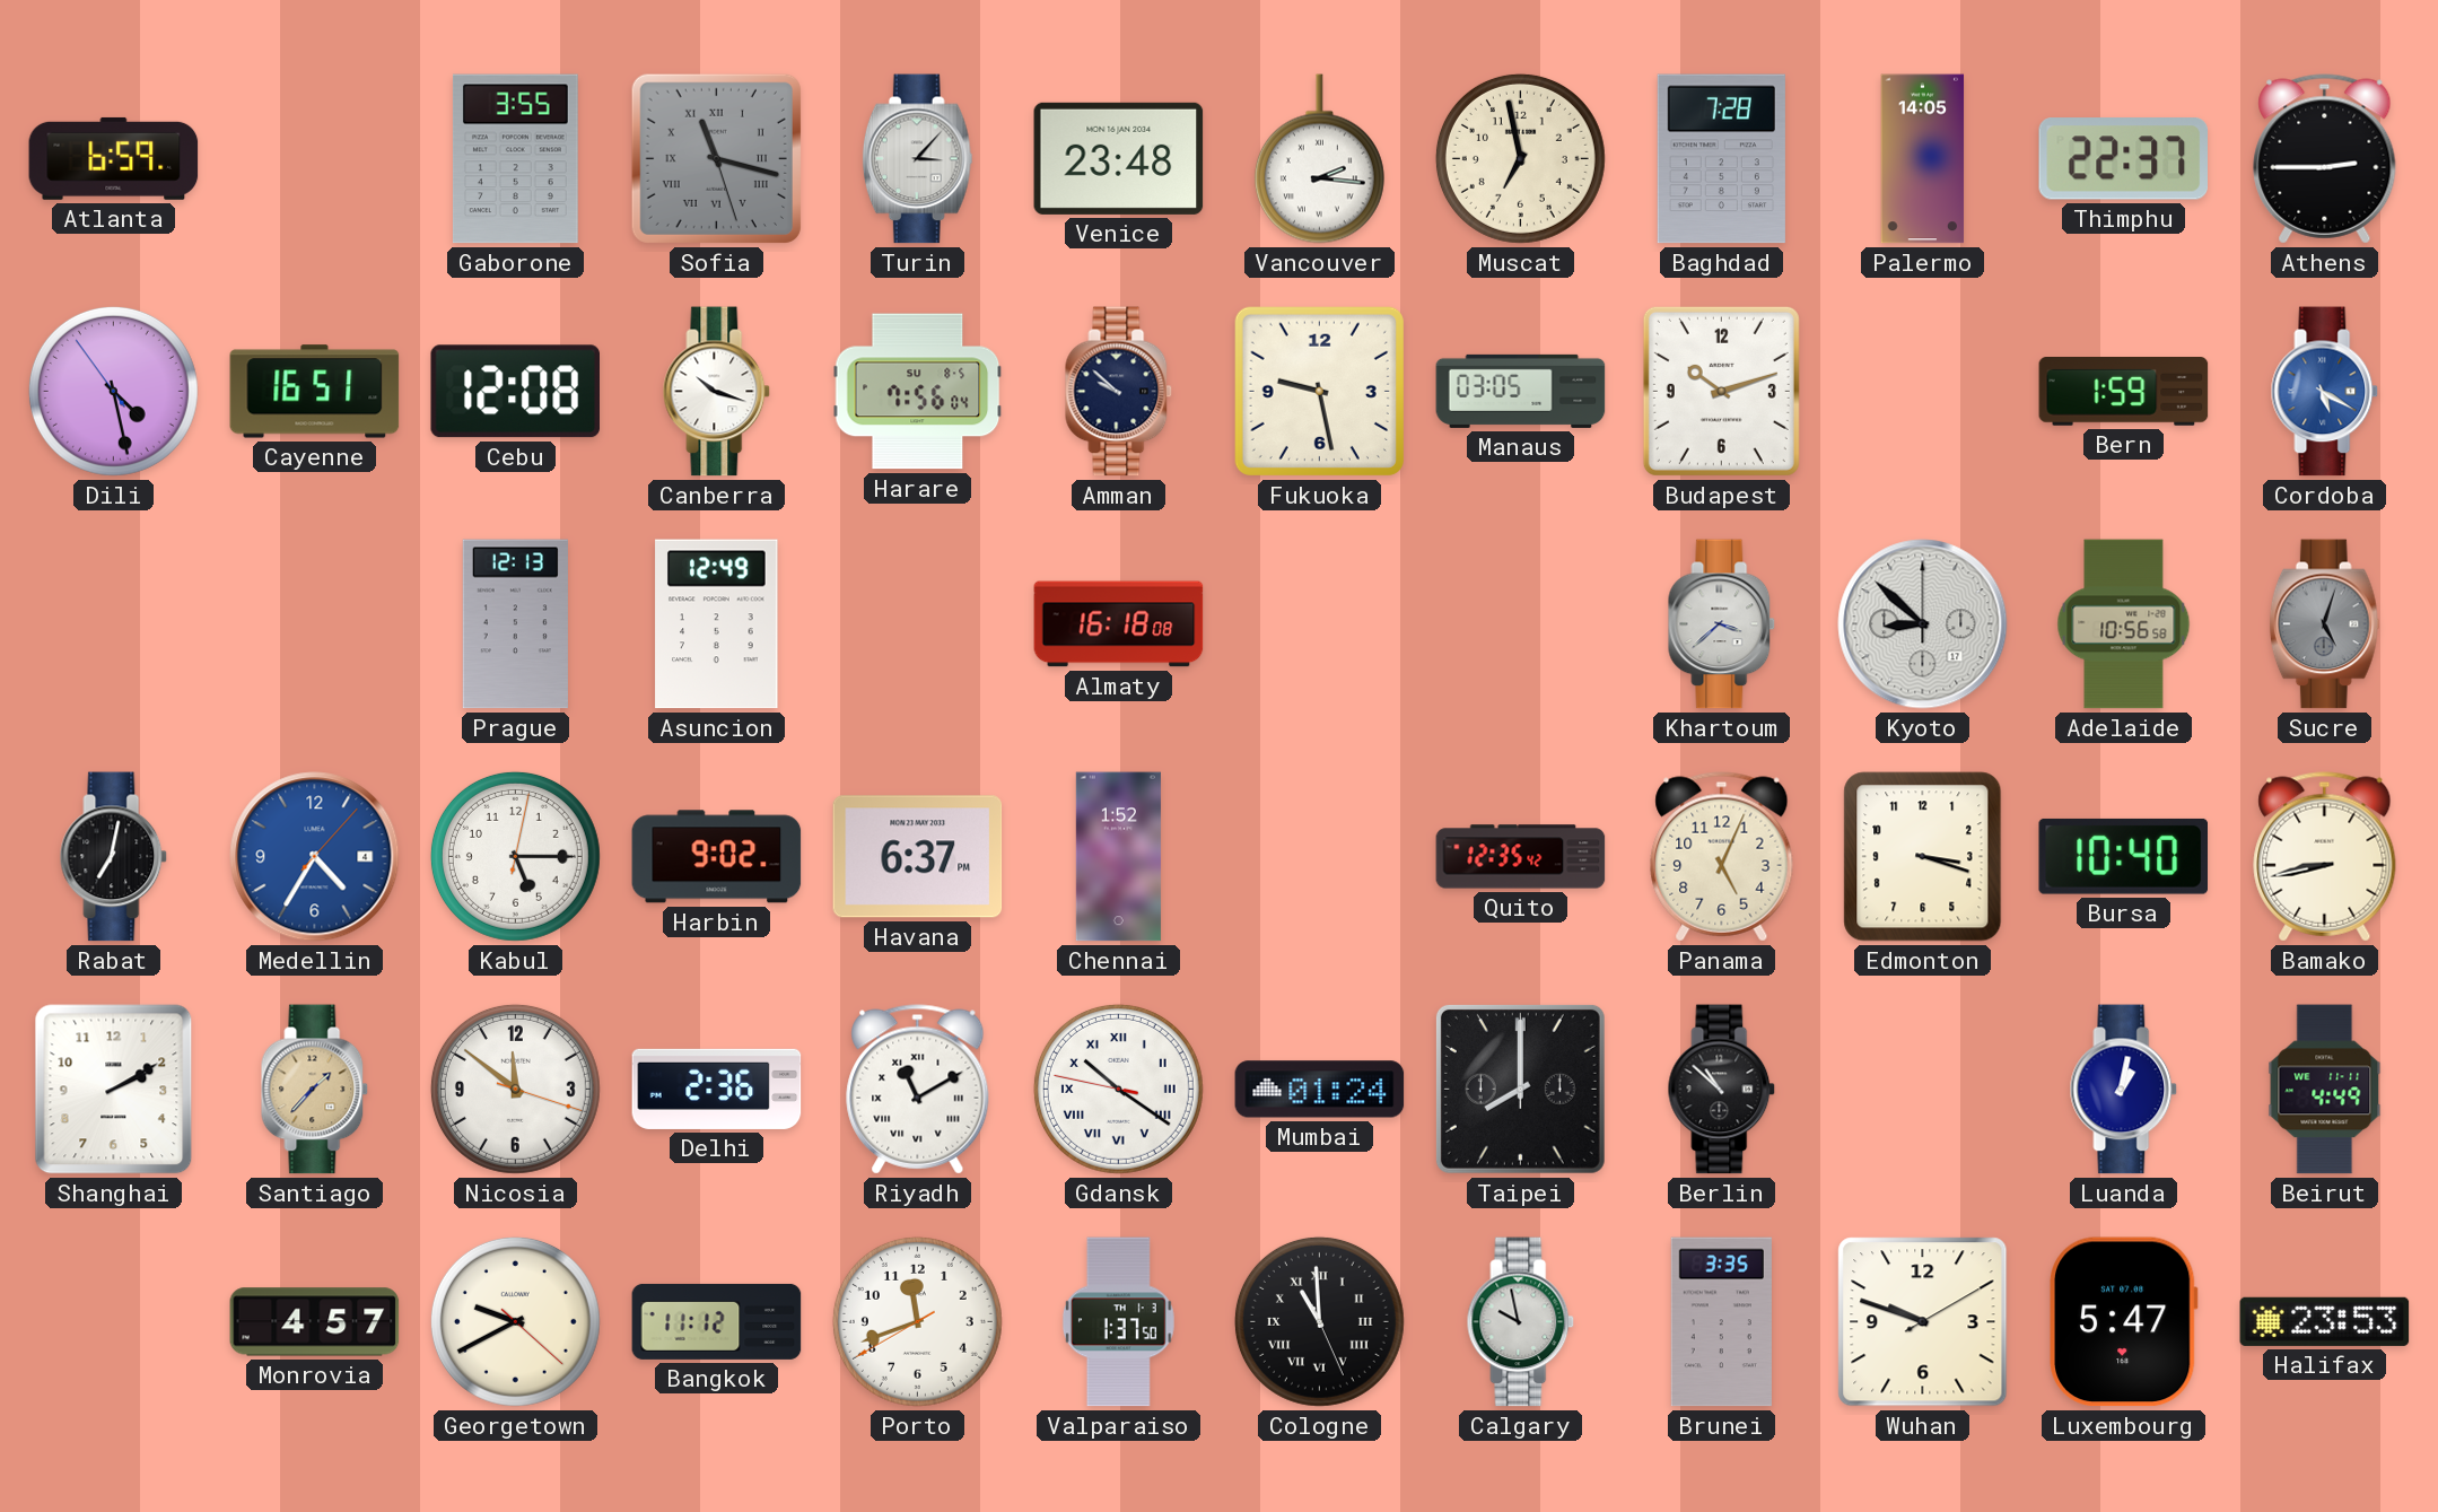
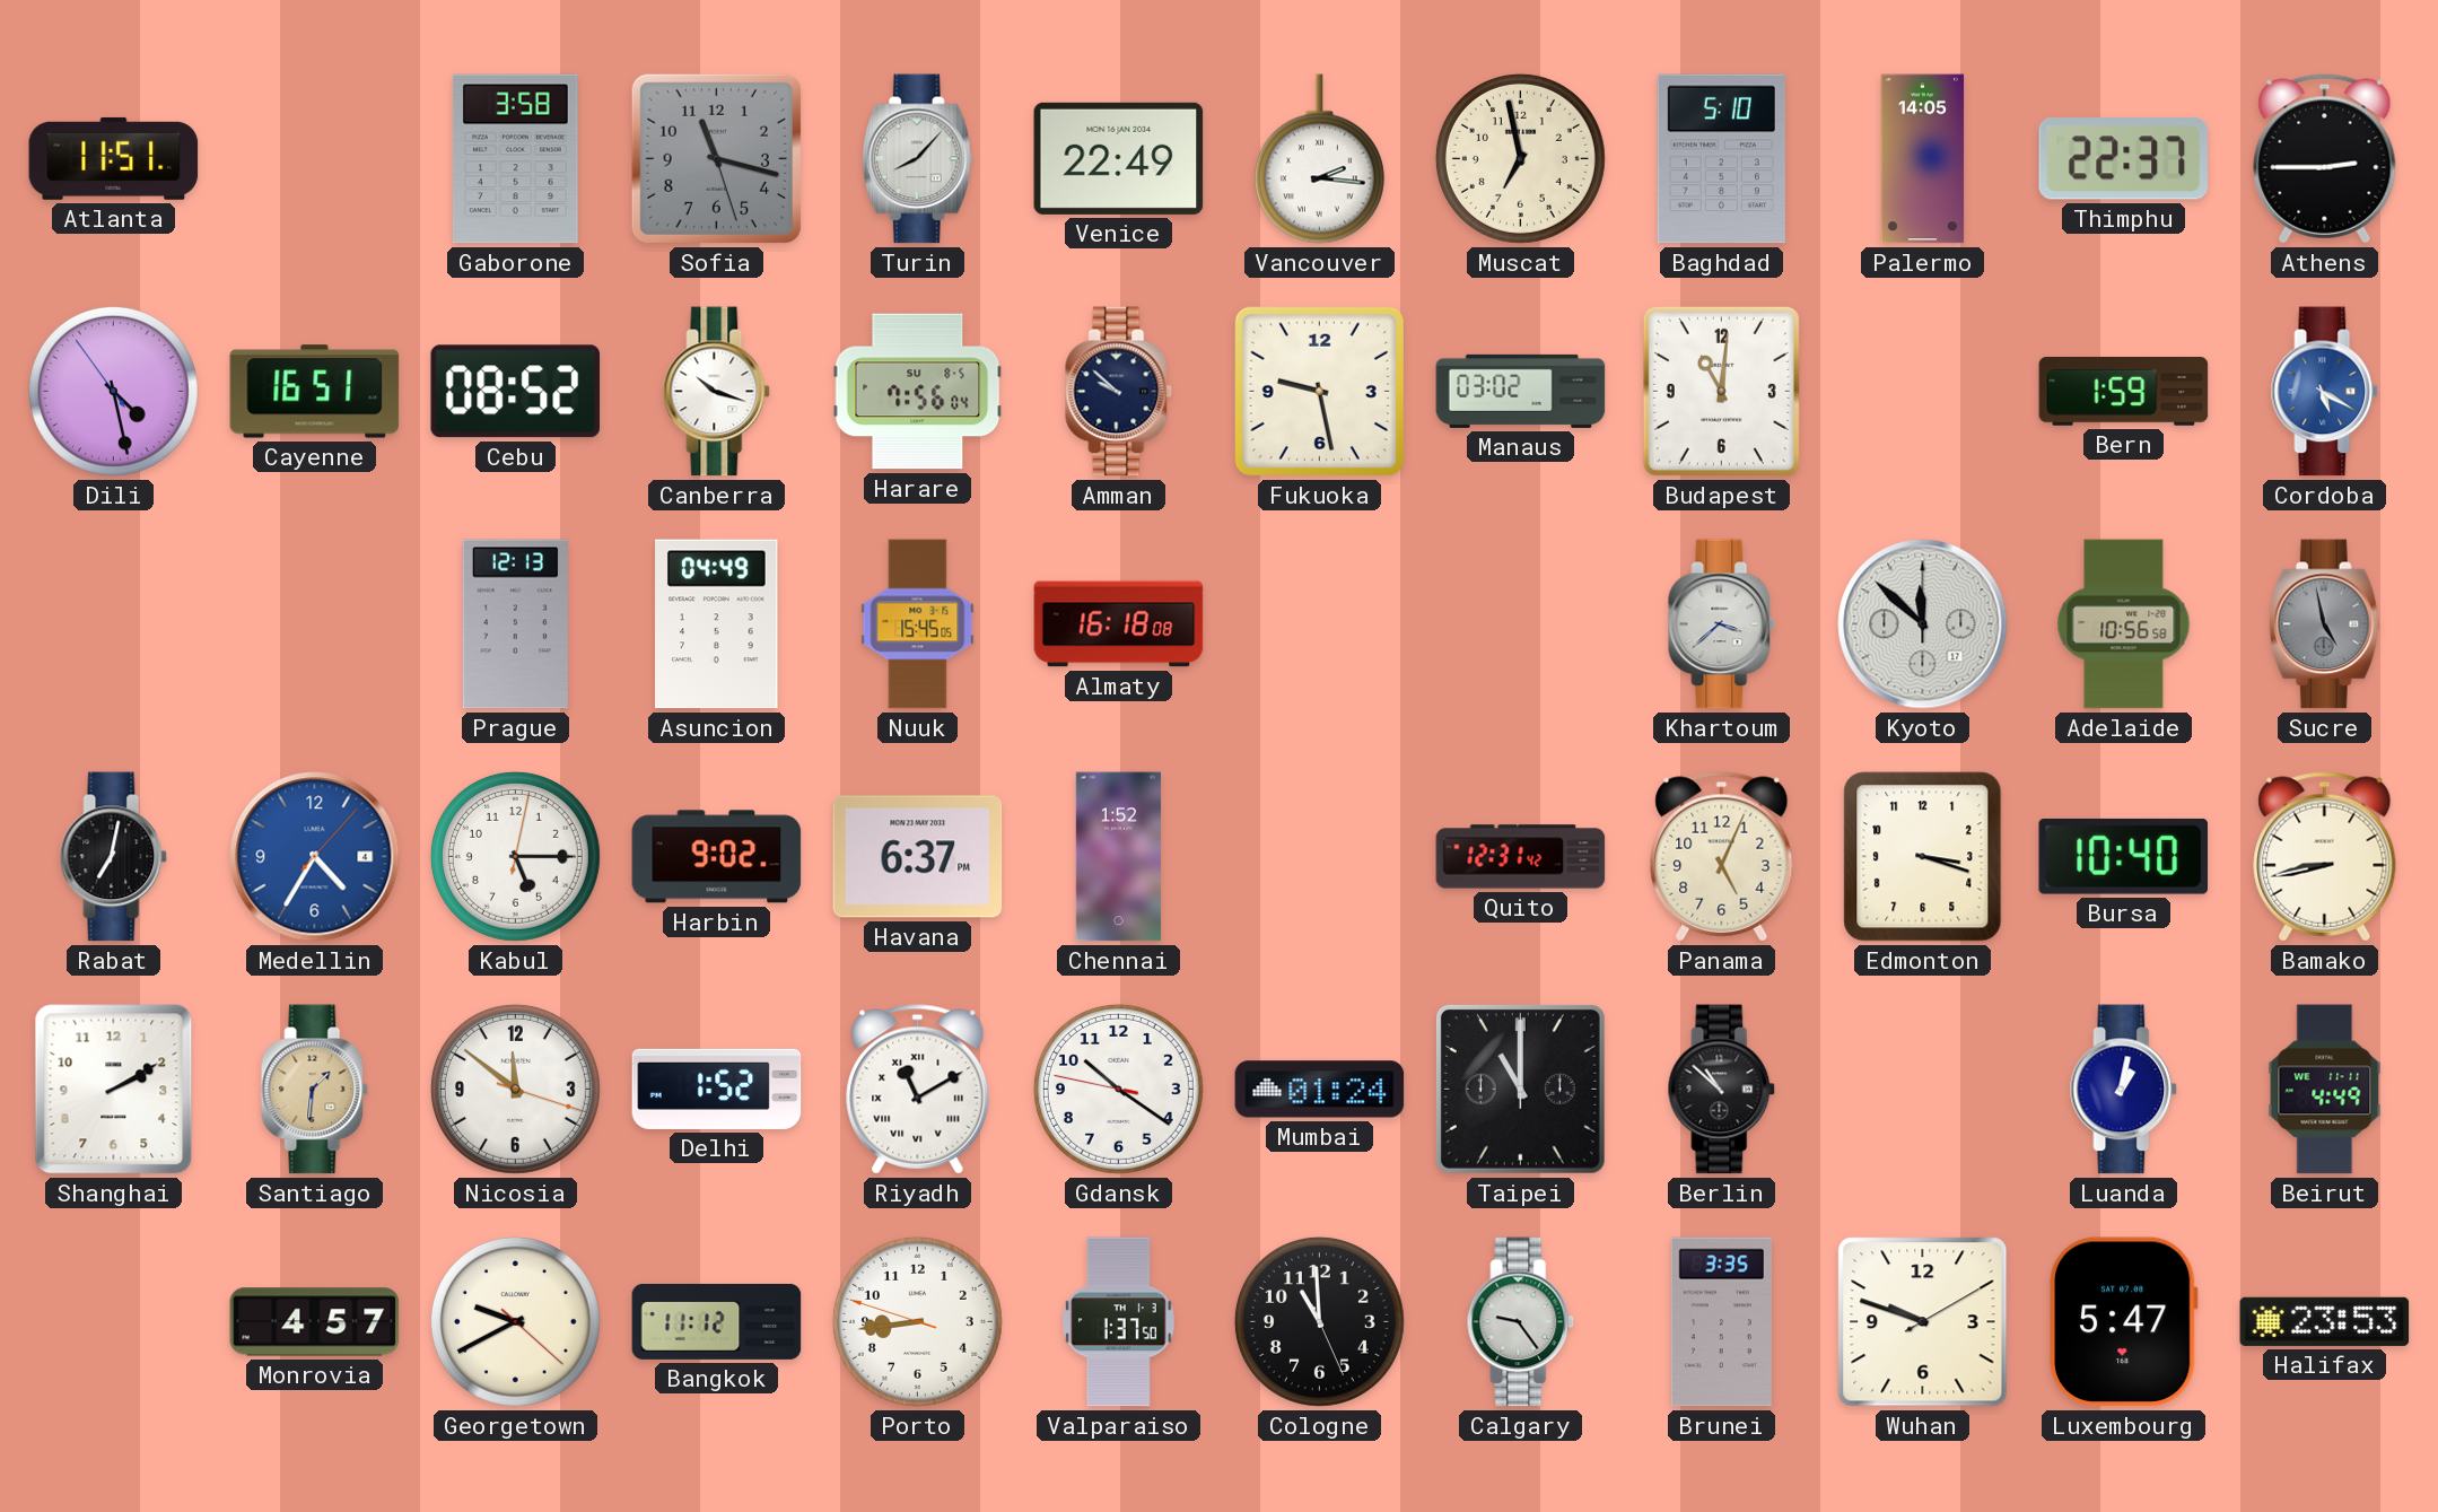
Atlanta: 6:59 -> 11:51 (114, 158)
Gaborone: 3:55 -> 3:58 (515, 159)
Sofia numerals: Roman -> Arabic (716, 158)
Turin: 3:07 -> 8:07 (917, 159)
Venice: 23:48 -> 22:49 (1119, 158)
Baghdad: 7:28 -> 5:10 (1721, 159)
Cebu: 12:08 -> 08:52 (515, 392)
Manaus: 03:05 -> 03:02 (1521, 391)
Budapest: 10:12 -> 11:01 (1721, 391)
Asuncion: 12:49 -> 04:49 (717, 624)
Nuuk: none -> 15:45 (918, 624)
Kyoto: 8:52 -> 11:52 (1923, 624)
Sucre: 5:03 -> 4:58 (2324, 624)
Quito: 12:35 -> 12:31 (1521, 857)
Santiago: 1:37 -> 1:31 (315, 1090)
Delhi: 2:36 -> 1:52 (717, 1089)
Gdansk numerals: Roman -> Arabic (1118, 1089)
Taipei: 8:00 -> 11:00 (1520, 1089)
Porto: 11:41 -> 8:43 (917, 1321)
Cologne numerals: Roman -> Arabic (1319, 1321)
Calgary: 9:58 -> 9:24 (1521, 1322)
